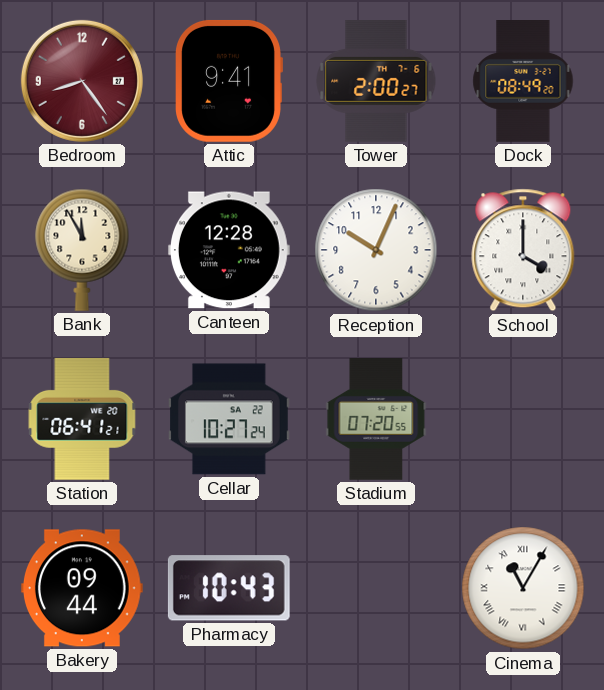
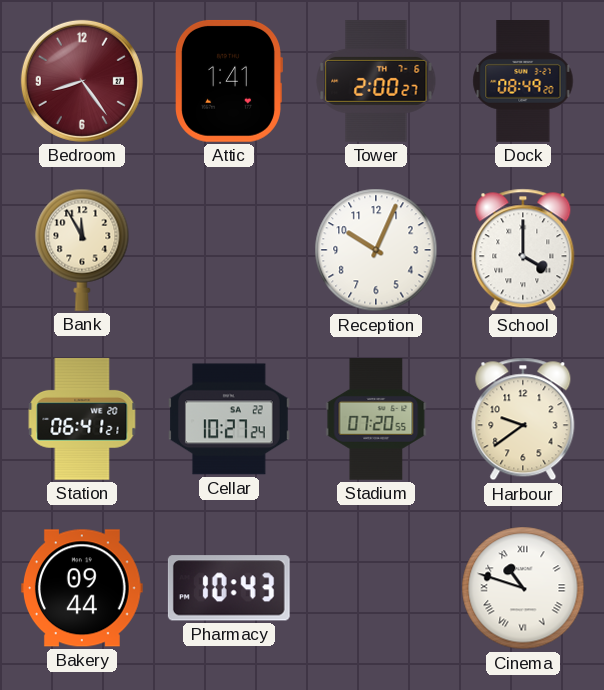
Attic: 9:41 -> 1:41 (229, 81)
Canteen: 12:28 -> none (229, 250)
Harbour: none -> 9:39 (523, 419)
Cinema: 11:05 -> 10:48 (523, 588)
